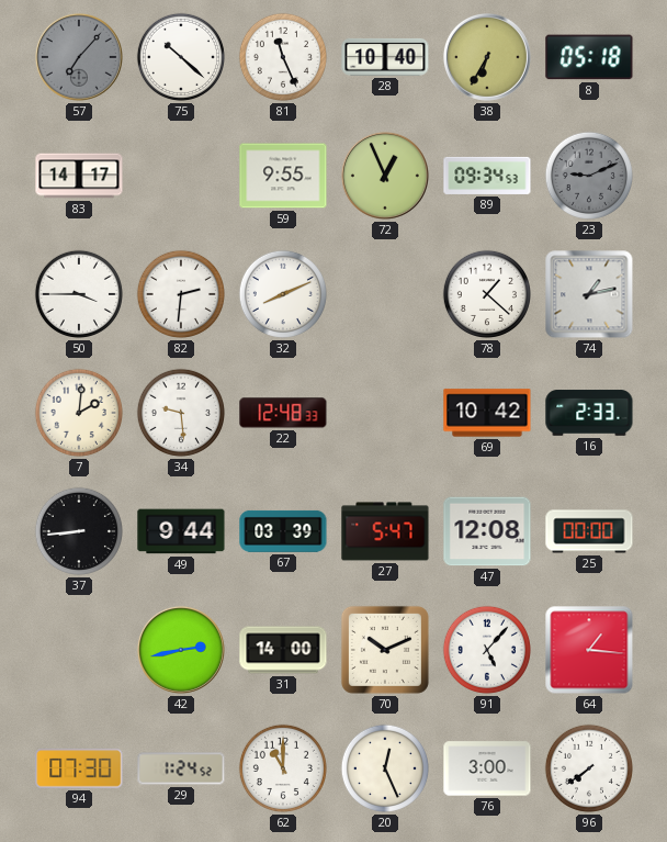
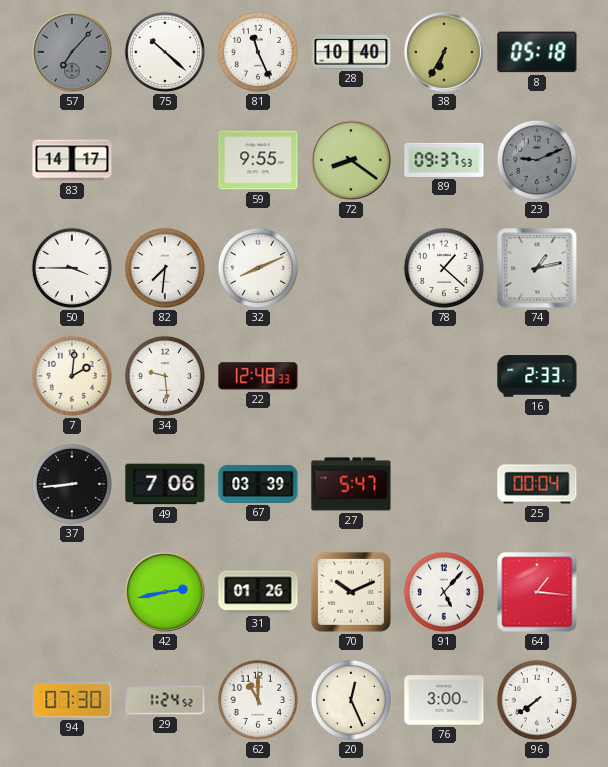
72: 12:56 -> 8:21 (351, 160)
89: 09:34 -> 09:37 (444, 160)
82: 2:31 -> 7:31 (165, 268)
69: 10:42 -> none (487, 413)
49: 9:44 -> 7:06 (165, 484)
47: 12:08 -> none (487, 531)
25: 00:00 -> 00:04 (537, 484)
31: 14:00 -> 01:26 (258, 592)
